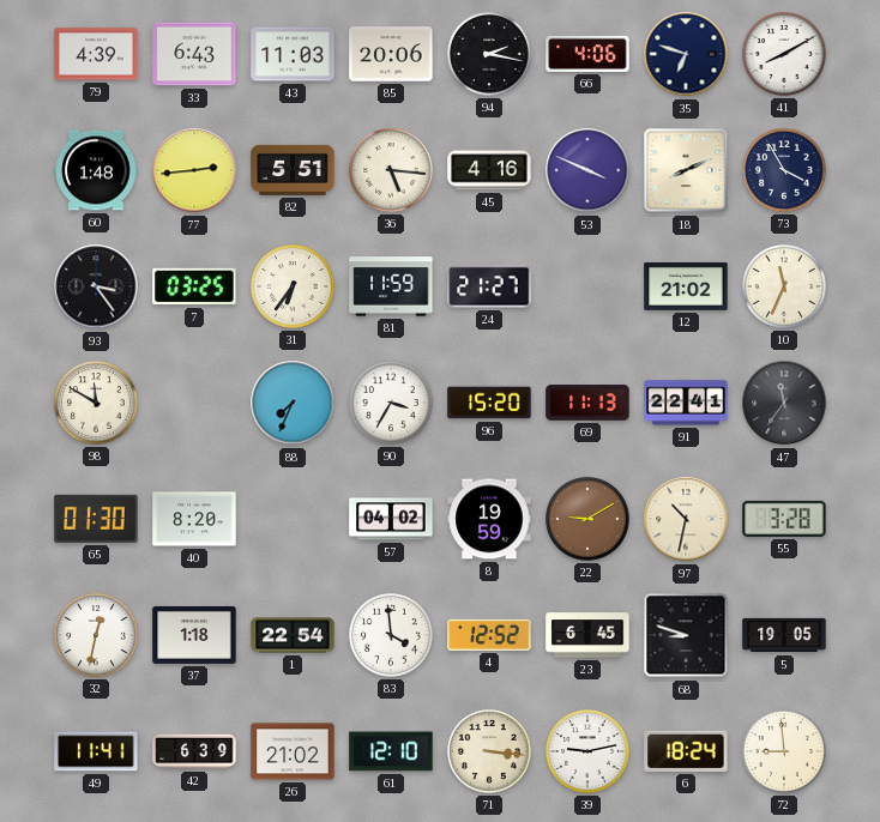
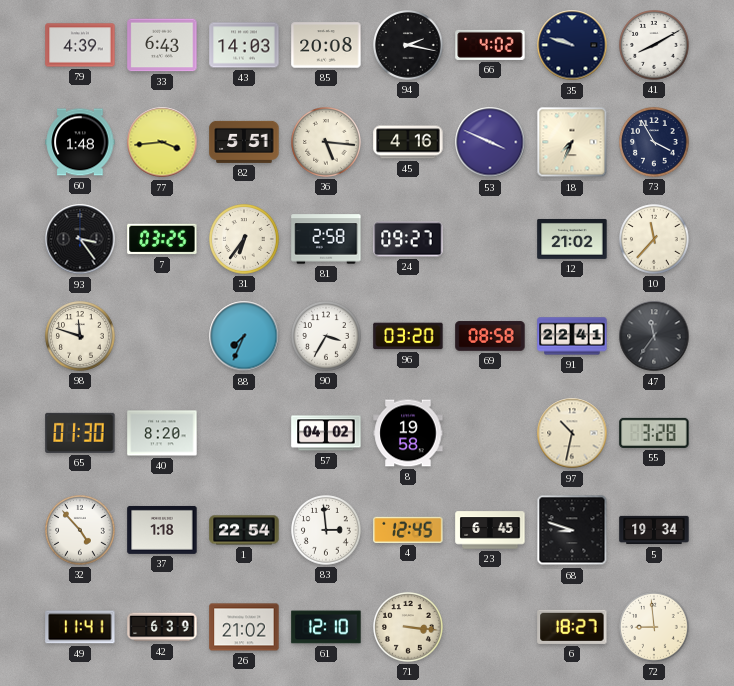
43: 11:03 -> 14:03 (244, 45)
85: 20:06 -> 20:08 (326, 45)
66: 4:06 -> 4:02 (490, 45)
35: 6:48 -> 9:48 (572, 45)
77: 2:44 -> 3:44 (162, 142)
18: 8:11 -> 7:34 (572, 142)
81: 11:59 -> 2:58 (326, 239)
24: 21:27 -> 09:27 (408, 239)
10: 11:34 -> 11:37 (655, 240)
98: 11:50 -> 11:48 (81, 337)
96: 15:20 -> 03:20 (408, 336)
69: 11:13 -> 08:58 (490, 336)
8: 19:59 -> 19:58 (408, 433)
22: 9:10 -> none (589, 520)
32: 12:32 -> 4:53 (81, 531)
83: 3:59 -> 2:59 (327, 531)
4: 12:52 -> 12:45 (408, 530)
5: 19:05 -> 19:34 (654, 530)
39: 9:13 -> none (589, 753)
6: 18:24 -> 18:27 (572, 627)
